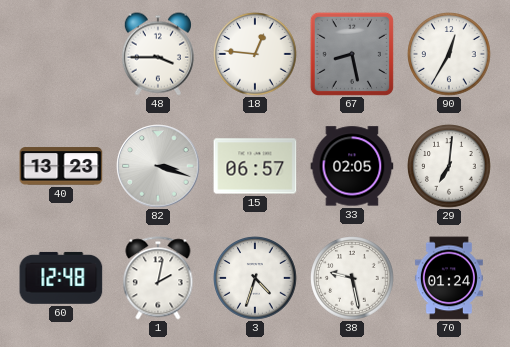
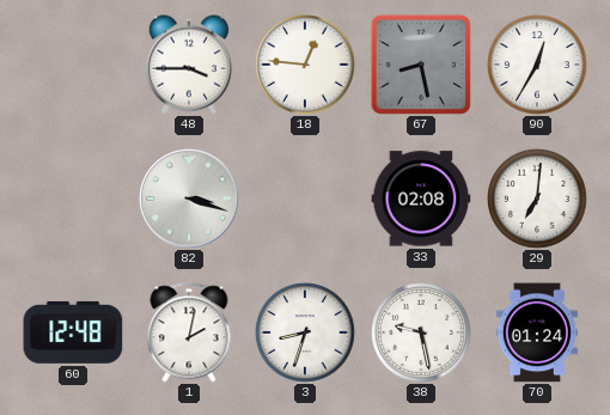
40: 13:23 -> none (61, 166)
15: 06:57 -> none (255, 166)
33: 02:05 -> 02:08 (421, 199)
3: 4:33 -> 8:33 (305, 332)
